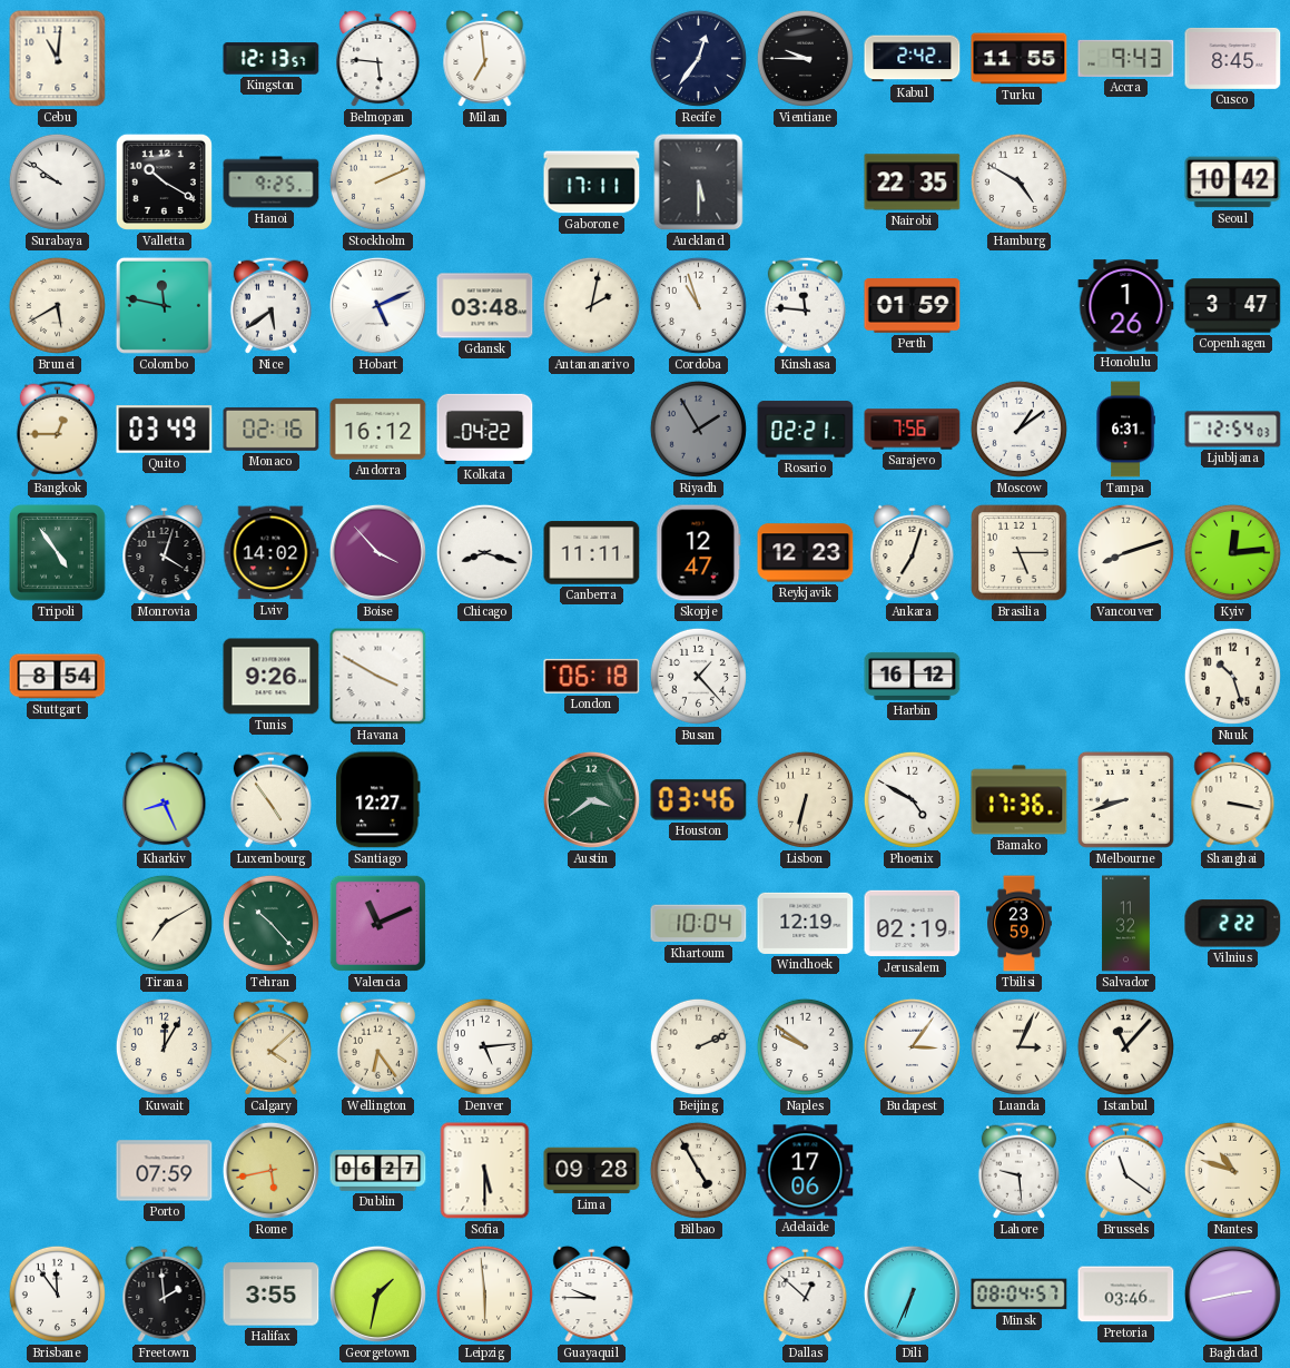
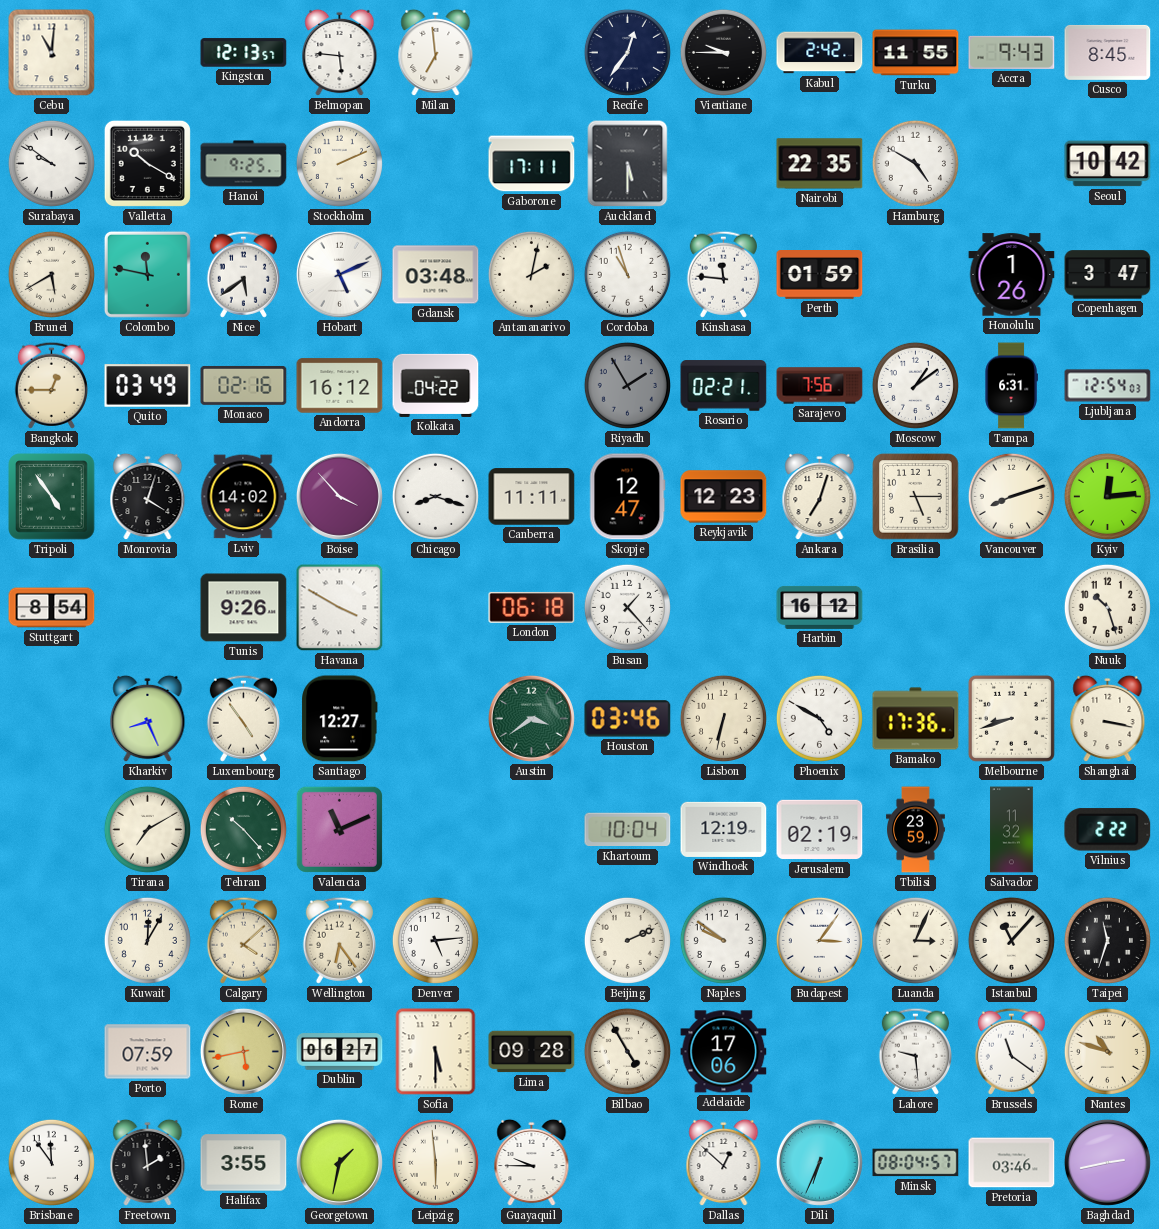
Taipei: none -> 11:33 (1107, 940)
